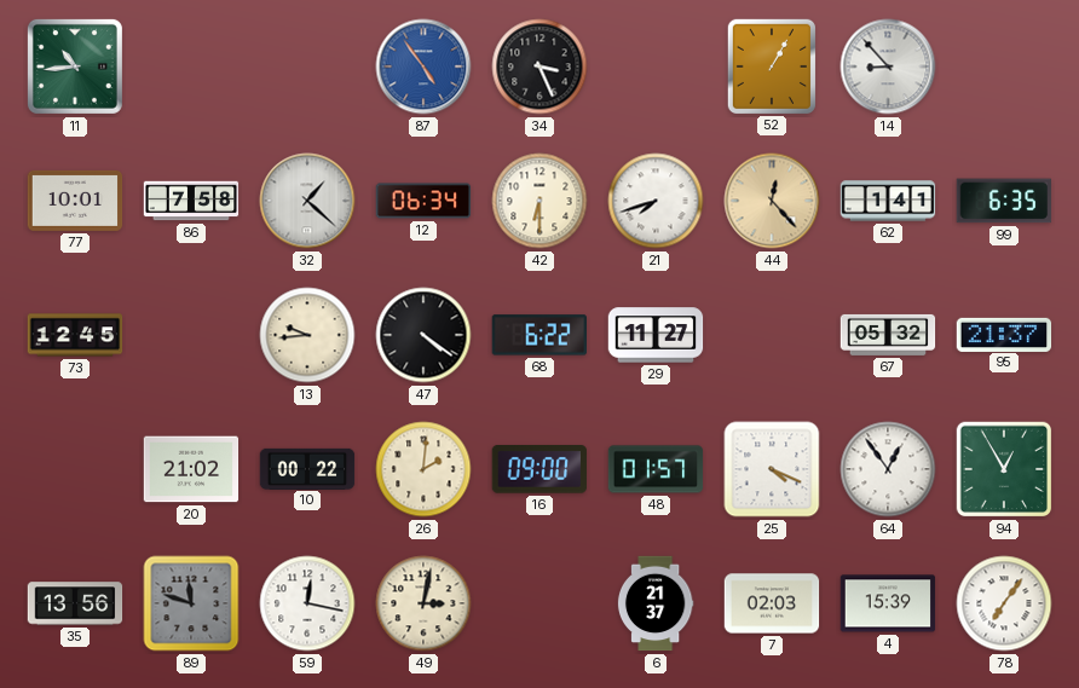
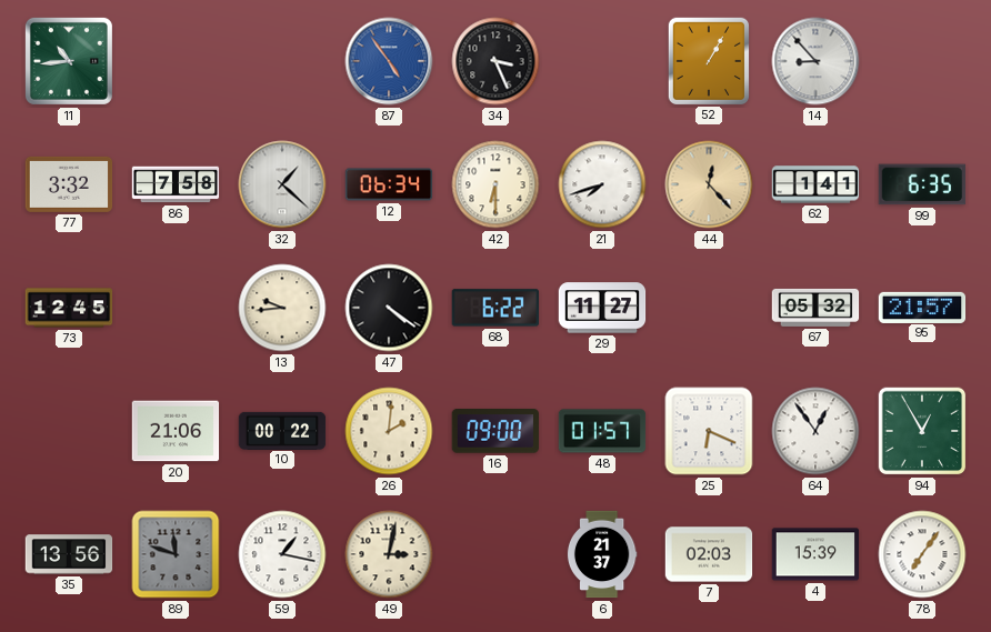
77: 10:01 -> 3:32 (69, 184)
95: 21:37 -> 21:57 (922, 307)
20: 21:02 -> 21:06 (176, 431)
25: 4:19 -> 6:19 (709, 431)
59: 12:17 -> 1:17 (282, 554)
